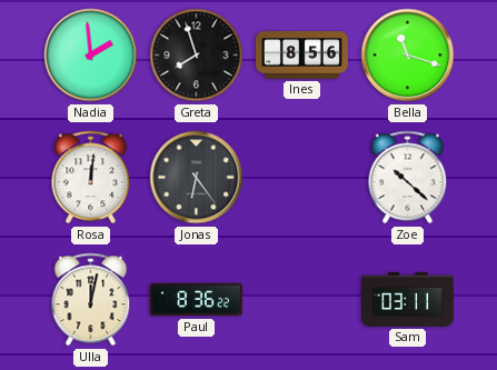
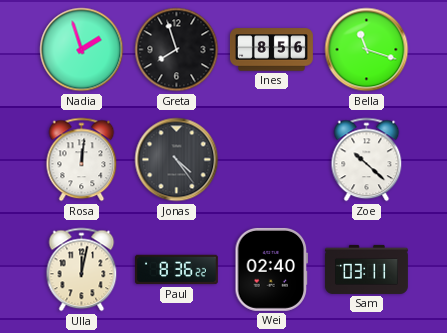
Nadia: 1:59 -> 1:57 (82, 50)
Jonas: 6:24 -> 4:24 (177, 160)
Wei: none -> 02:40 (272, 269)
